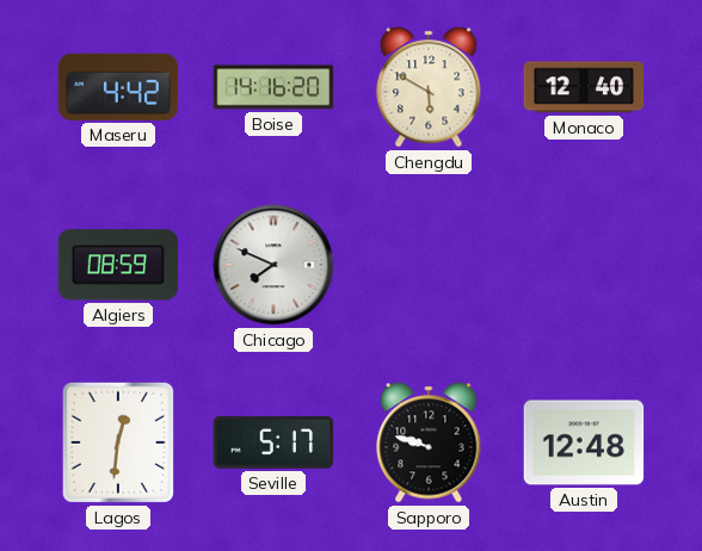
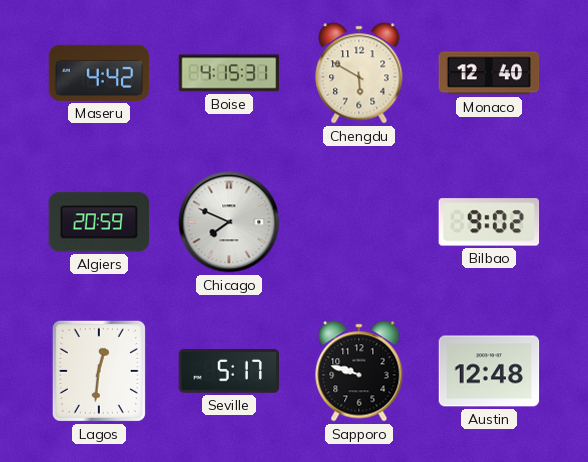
Boise: 14:16 -> 4:15 (229, 73)
Algiers: 08:59 -> 20:59 (99, 222)
Bilbao: none -> 9:02 (489, 222)
